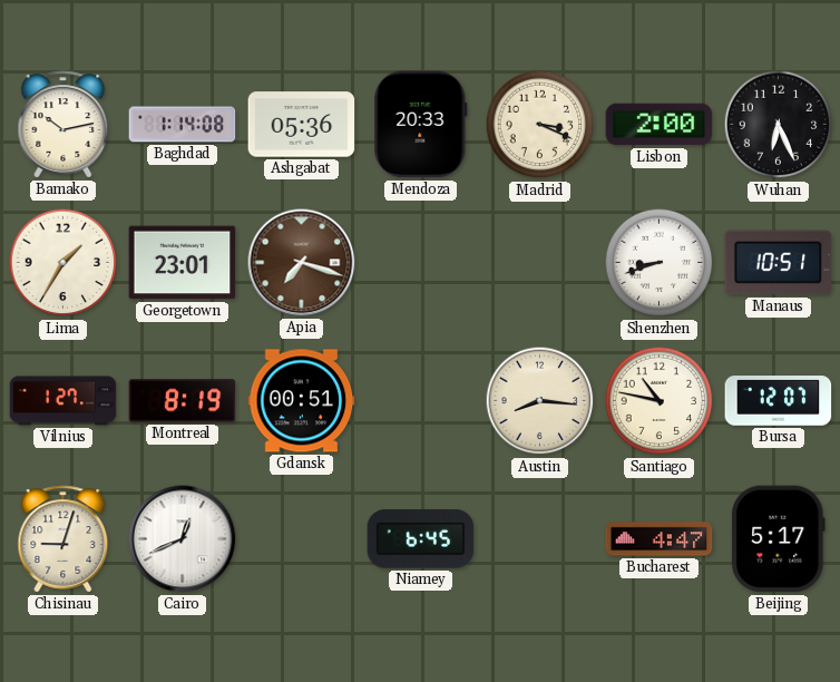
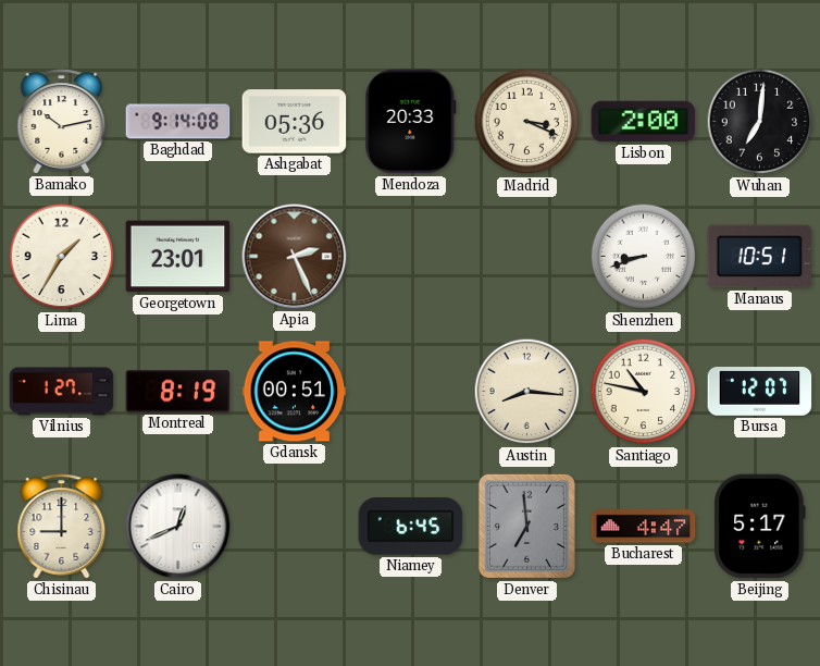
Baghdad: 1:14 -> 9:14 (178, 122)
Wuhan: 6:26 -> 7:01 (760, 122)
Apia: 7:18 -> 2:26 (295, 257)
Chisinau: 9:03 -> 9:00 (62, 527)
Denver: none -> 6:59 (526, 526)
